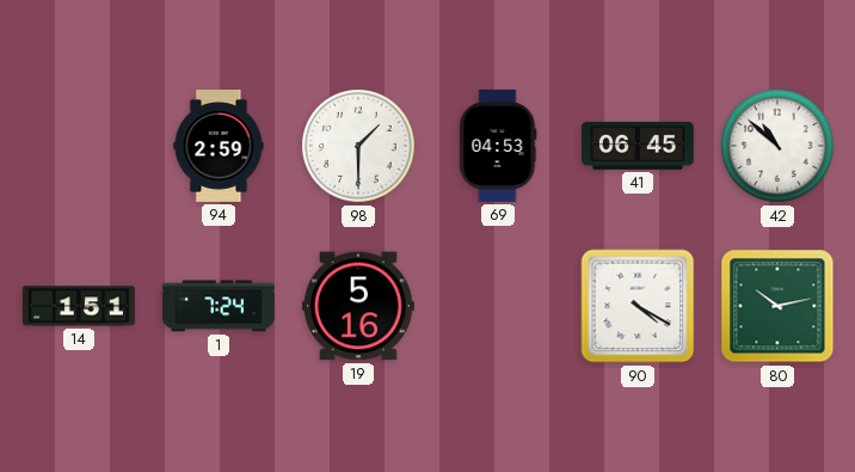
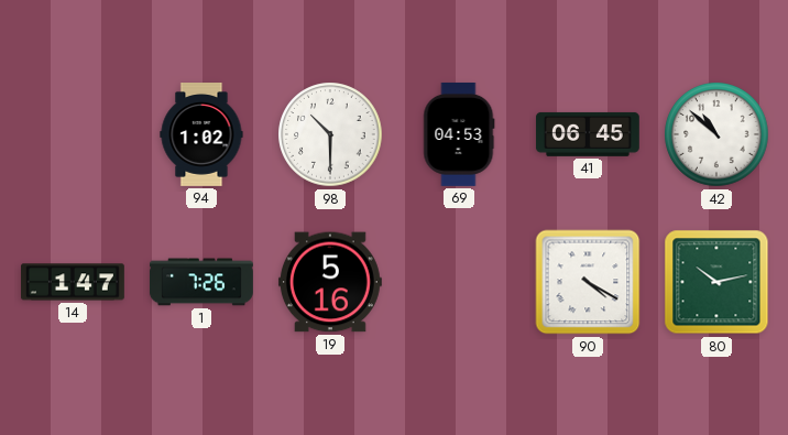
94: 2:59 -> 1:02 (201, 135)
98: 1:30 -> 10:30 (330, 134)
14: 1:51 -> 1:47 (74, 282)
1: 7:24 -> 7:26 (201, 282)
